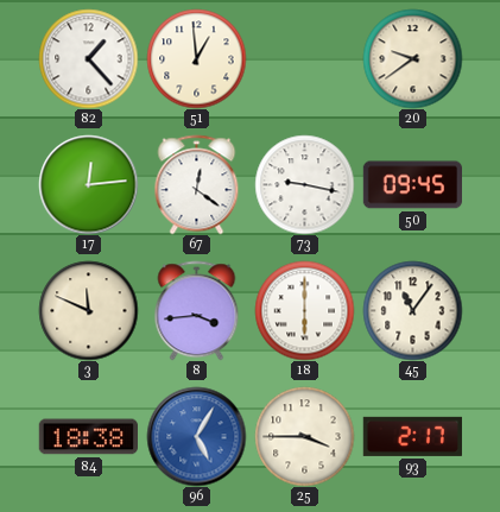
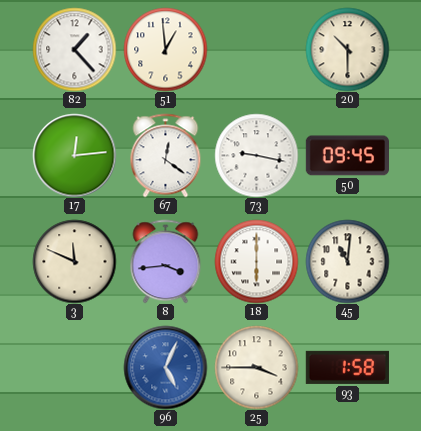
20: 9:39 -> 10:30 (347, 49)
45: 11:06 -> 11:01 (347, 261)
84: 18:38 -> none (88, 437)
96: 5:05 -> 5:04 (165, 367)
93: 2:17 -> 1:58 (347, 367)
